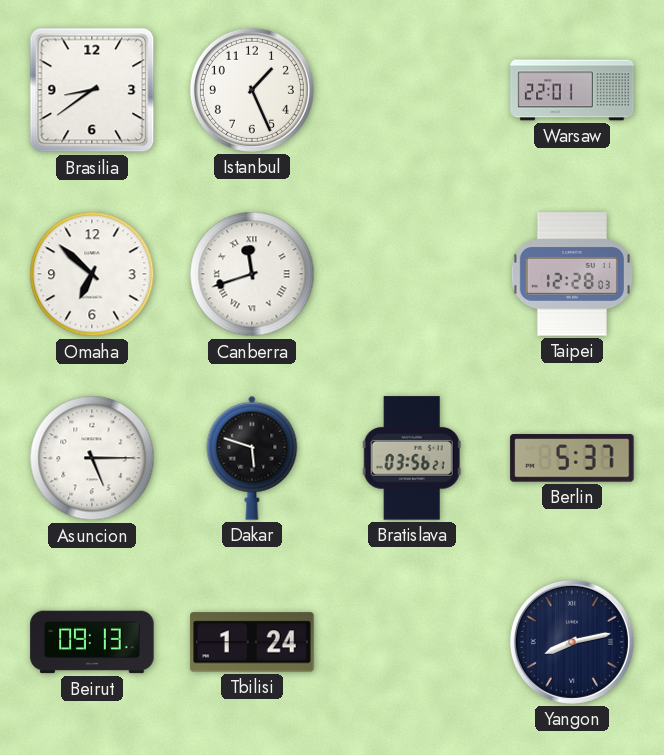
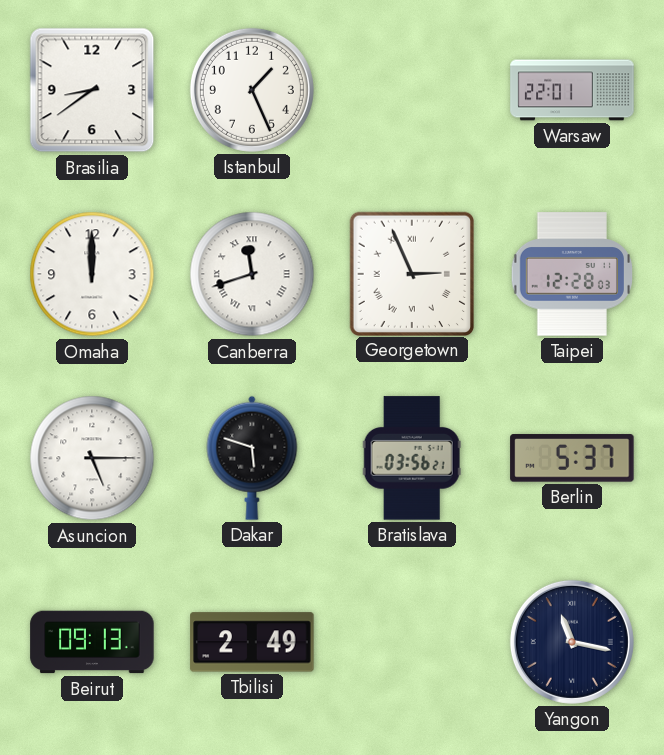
Omaha: 6:52 -> 12:00 (92, 274)
Georgetown: none -> 2:56 (411, 273)
Tbilisi: 1:24 -> 2:49 (252, 642)
Yangon: 8:13 -> 11:17 (572, 642)
